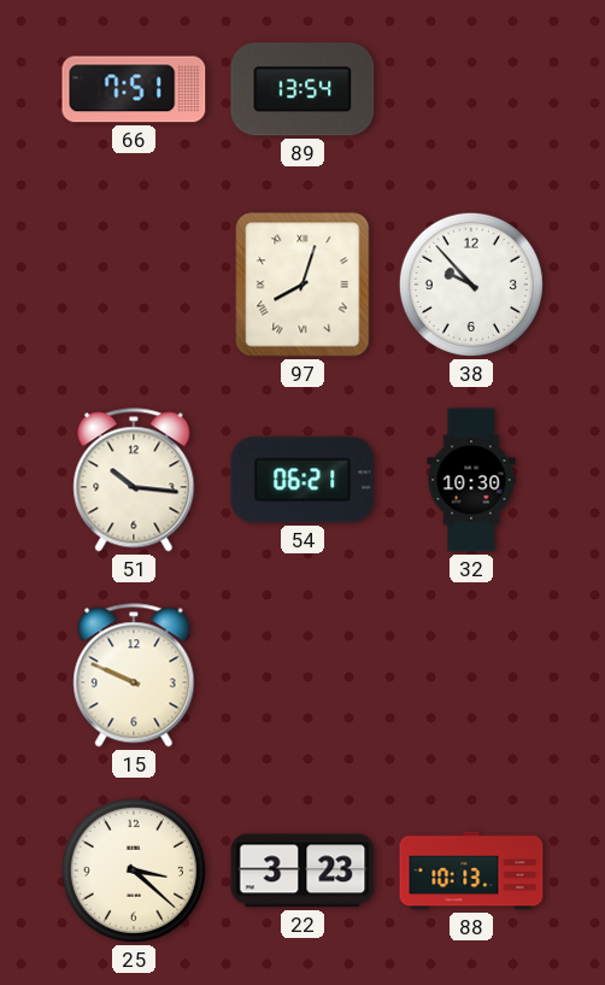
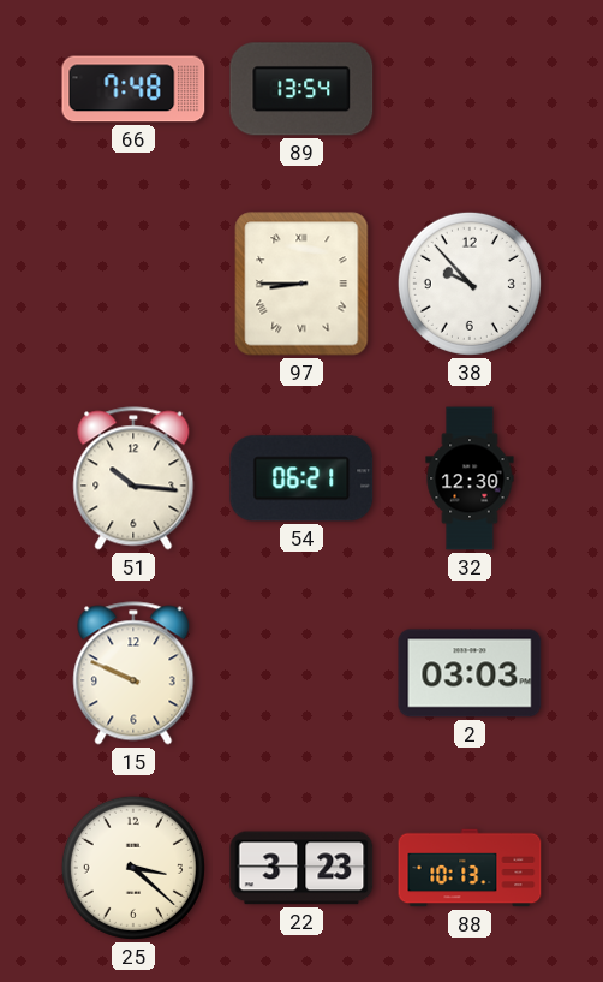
66: 7:51 -> 7:48 (133, 89)
97: 8:03 -> 8:45 (301, 284)
32: 10:30 -> 12:30 (470, 478)
2: none -> 03:03 (470, 673)
